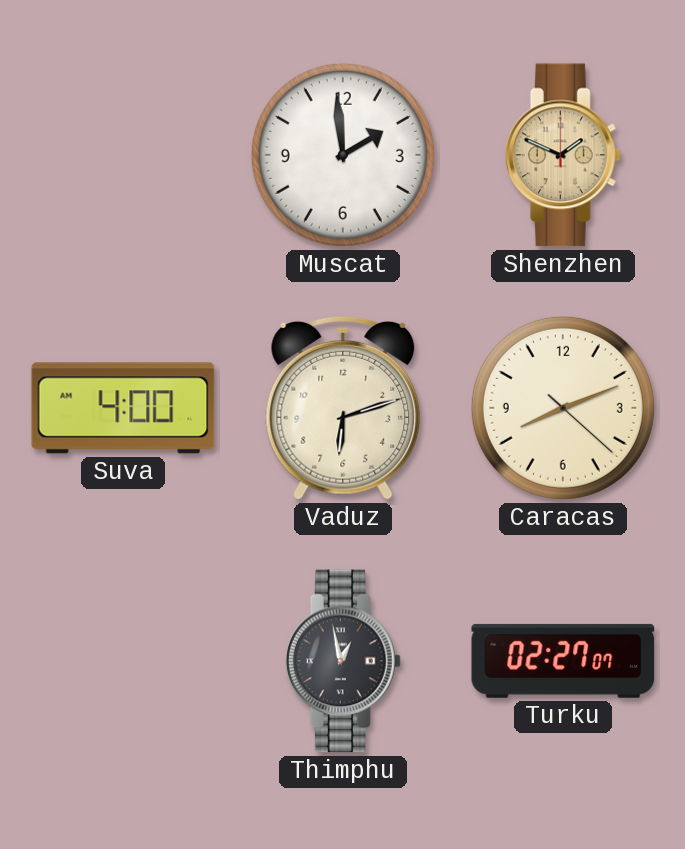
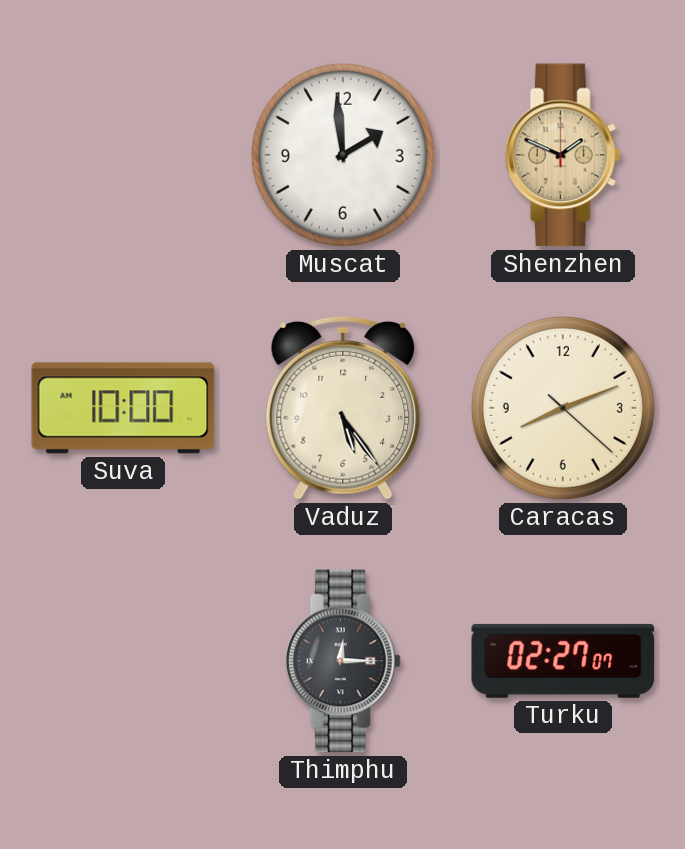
Suva: 4:00 -> 10:00 (123, 408)
Vaduz: 6:12 -> 5:24 (343, 408)
Thimphu: 12:58 -> 12:15 (343, 661)
